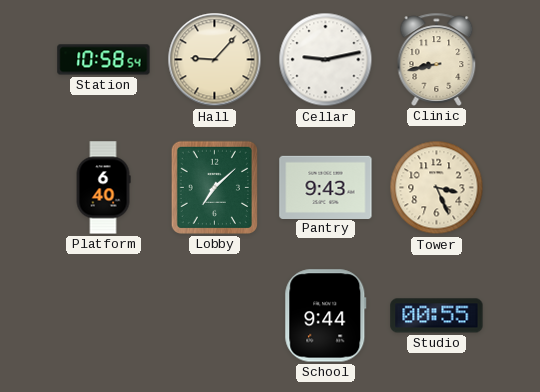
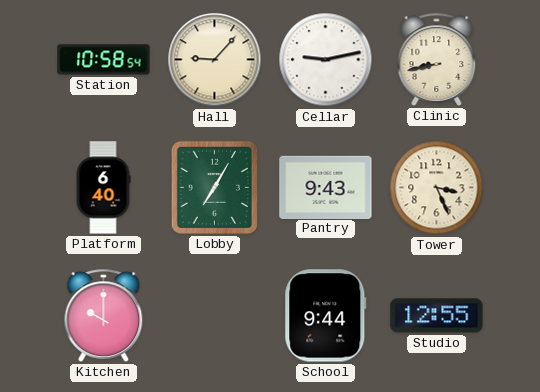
Lobby: 7:08 -> 7:05 (214, 187)
Kitchen: none -> 10:00 (104, 315)
Studio: 00:55 -> 12:55 (437, 316)
